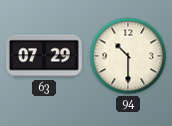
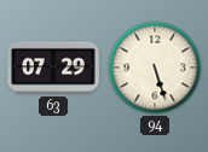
94: 10:30 -> 5:27 (155, 68)
